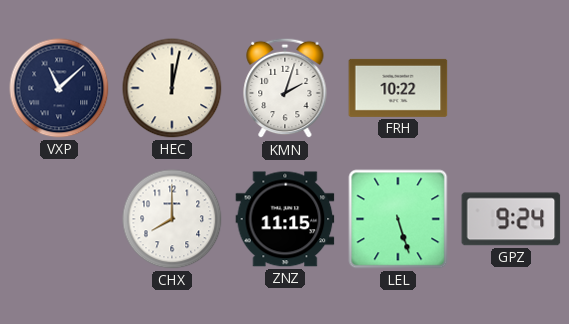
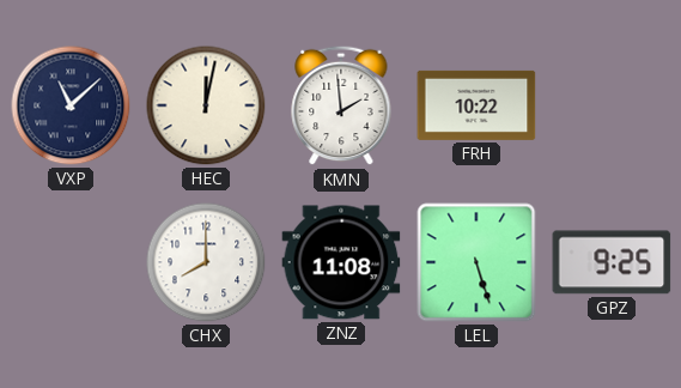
KMN: 2:03 -> 1:59 (341, 105)
ZNZ: 11:15 -> 11:08 (341, 262)
GPZ: 9:24 -> 9:25 (612, 262)
